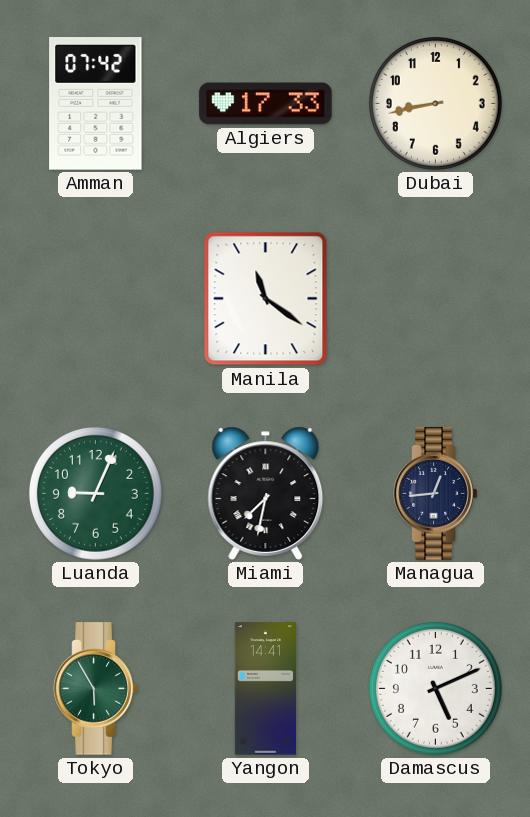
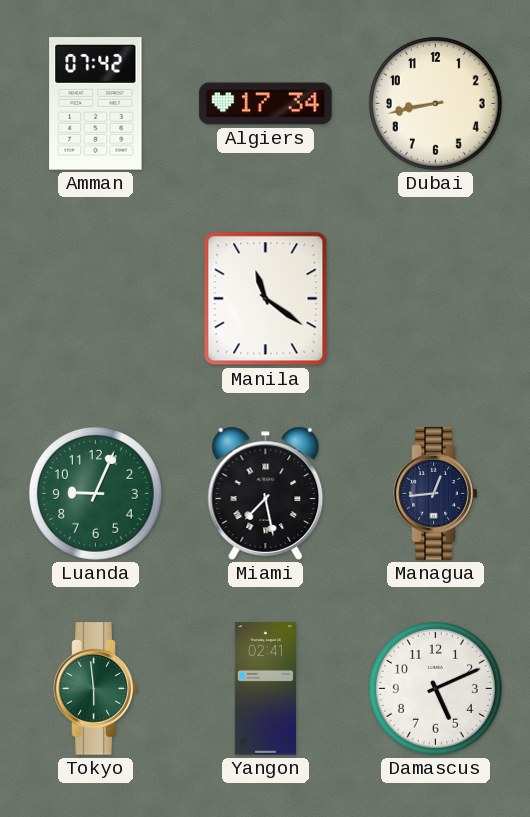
Algiers: 17:33 -> 17:34 (266, 104)
Miami: 7:32 -> 7:28 (266, 493)
Tokyo: 5:55 -> 5:59 (96, 689)
Yangon: 14:41 -> 02:41 (265, 689)
